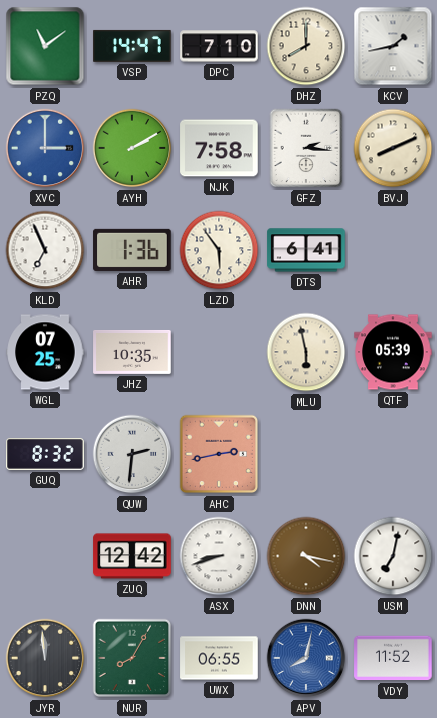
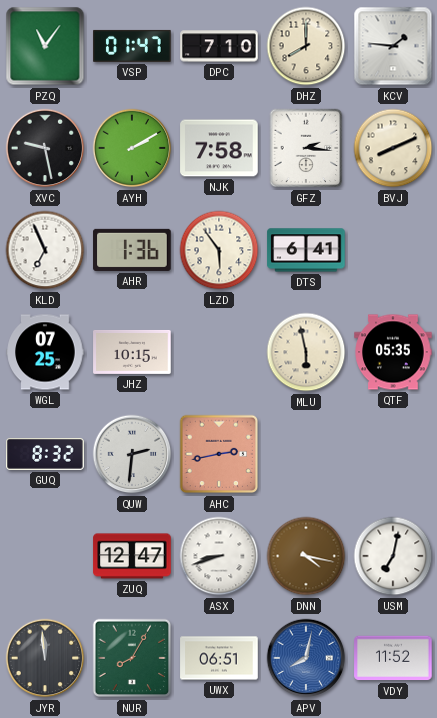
PZQ: 11:09 -> 11:06 (45, 46)
VSP: 14:47 -> 01:47 (132, 46)
KCV: 1:43 -> 1:46 (393, 46)
XVC: 3:00 -> 9:28 (45, 148)
XVC dial: blue -> black (45, 148)
JHZ: 10:35 -> 10:15 (132, 352)
QTF: 05:39 -> 05:35 (393, 352)
ZUQ: 12:42 -> 12:47 (132, 556)
UWX: 06:55 -> 06:51 (219, 658)
